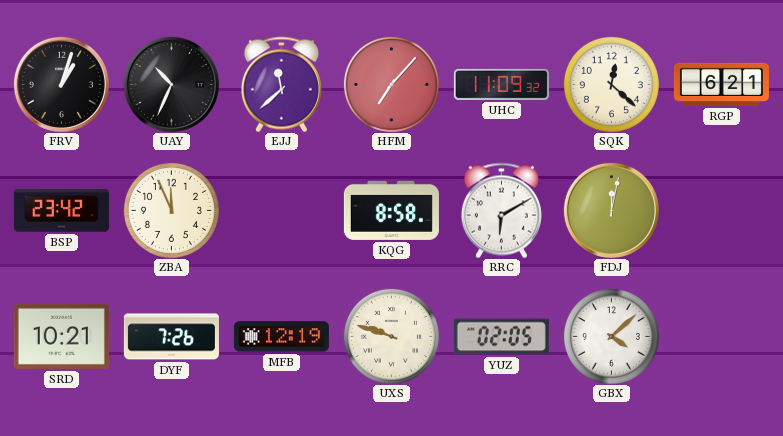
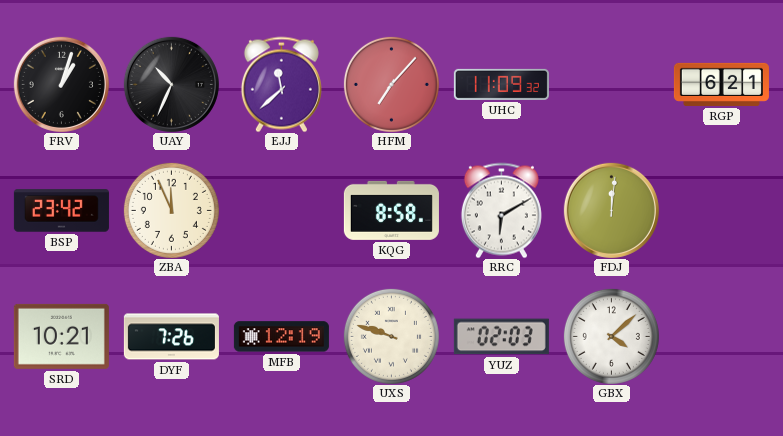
SQK: 12:22 -> none (611, 84)
FDJ: 12:02 -> 12:01 (611, 210)
YUZ: 02:05 -> 02:03 (501, 337)
